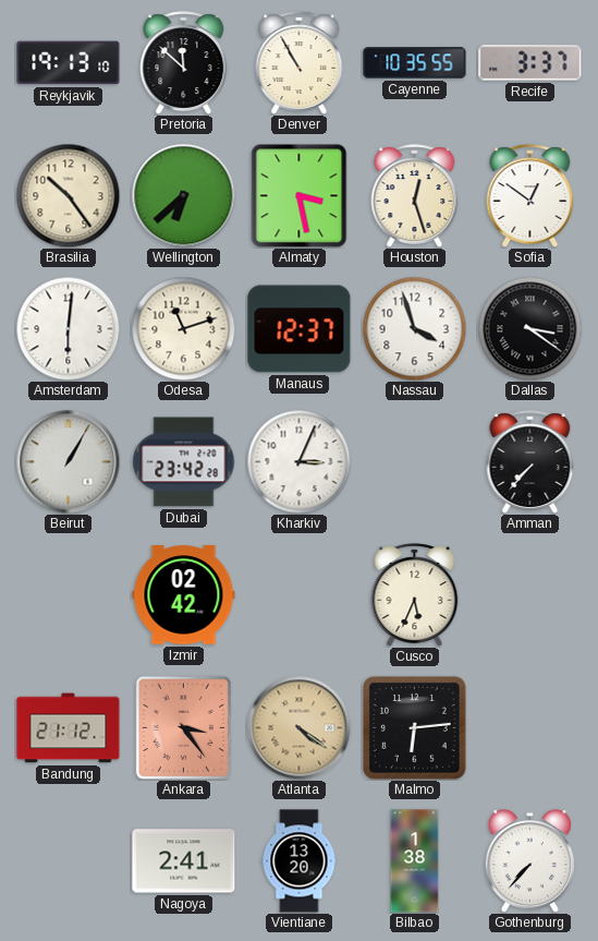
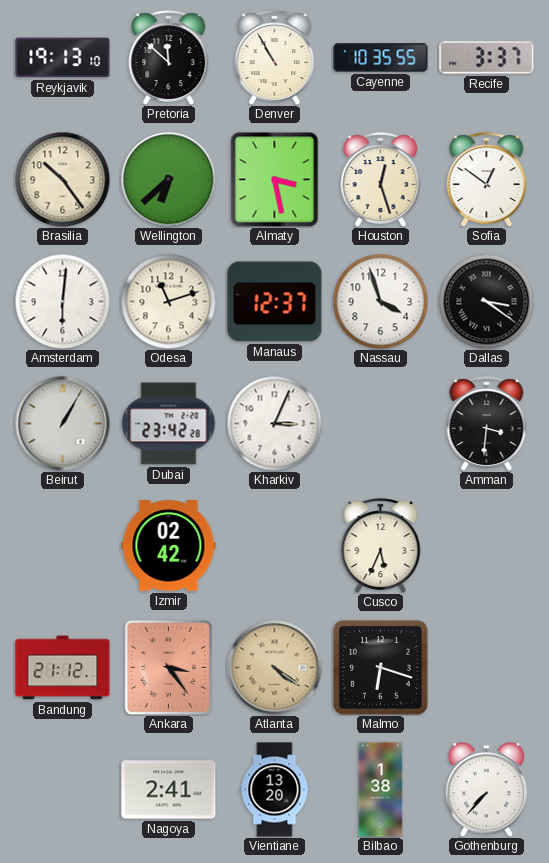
Amman: 7:37 -> 3:31 (487, 424)
Malmo: 6:14 -> 6:18 (380, 667)
